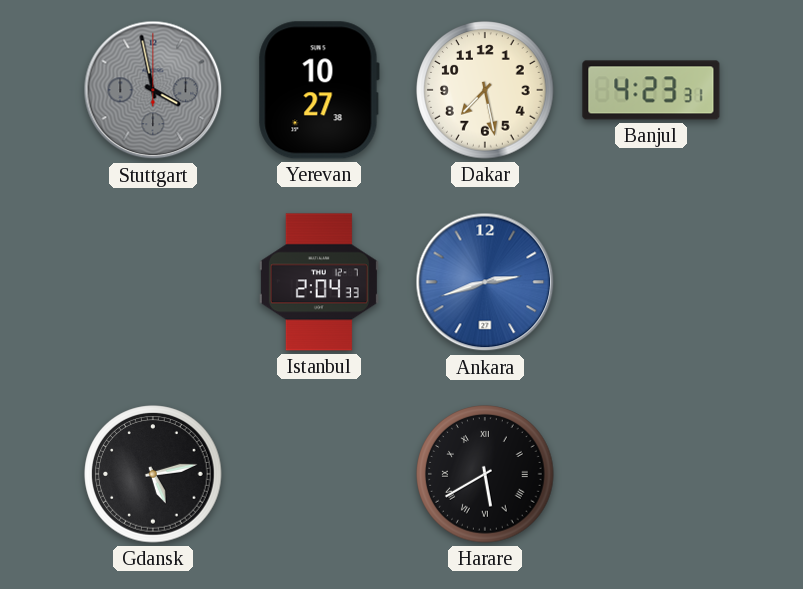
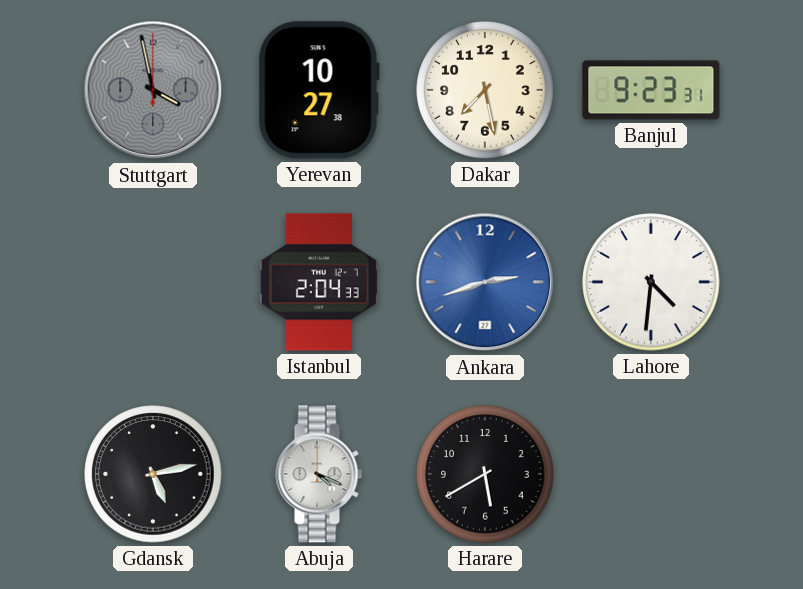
Banjul: 4:23 -> 9:23 (651, 90)
Lahore: none -> 4:31 (651, 282)
Abuja: none -> 4:19 (319, 474)
Harare numerals: Roman -> Arabic (485, 474)
